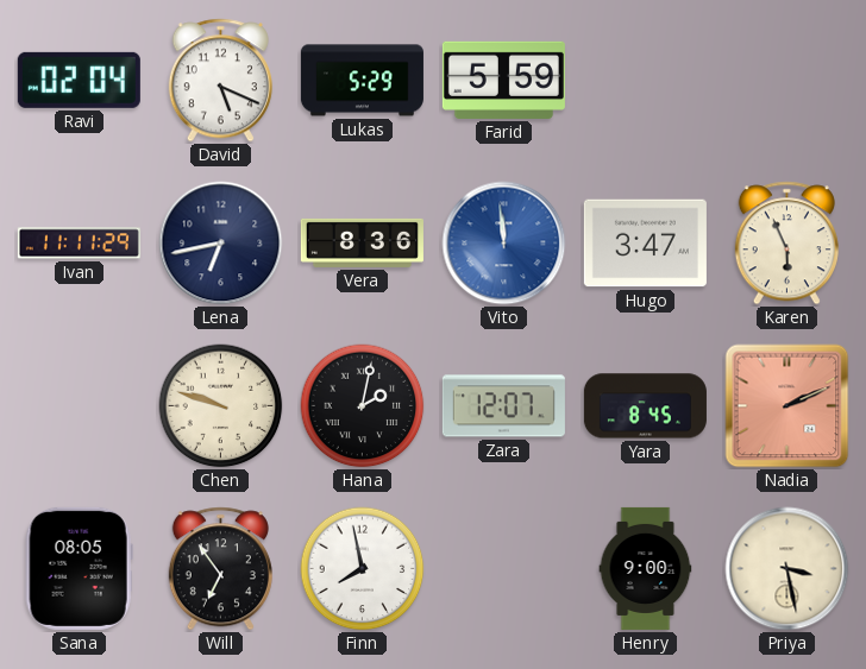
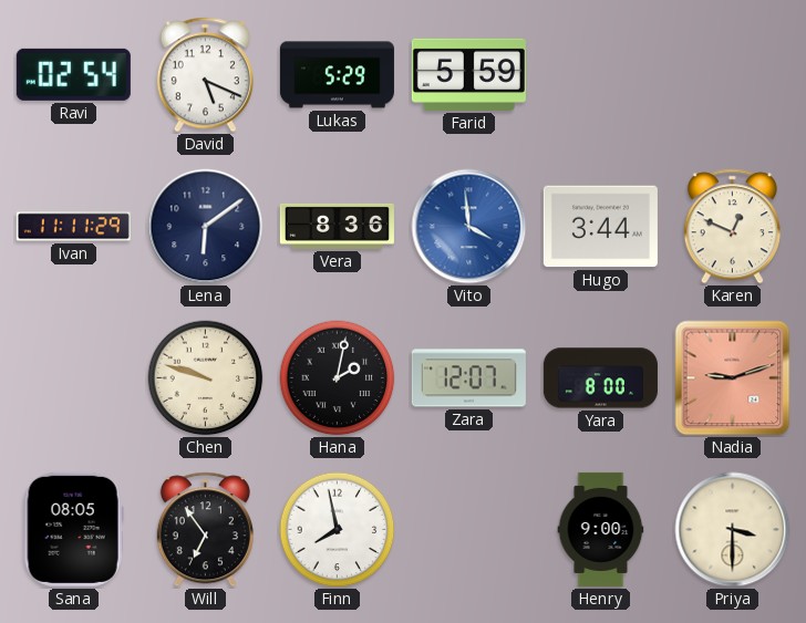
Ravi: 02:04 -> 02:54 (73, 74)
Lena: 6:43 -> 6:09 (206, 227)
Vito: 11:59 -> 3:59 (469, 227)
Hugo: 3:47 -> 3:44 (600, 227)
Karen: 5:56 -> 12:49 (732, 227)
Yara: 8:45 -> 8:00 (600, 378)
Nadia: 2:11 -> 9:12 (733, 378)
Priya: 3:28 -> 3:30 (733, 530)
